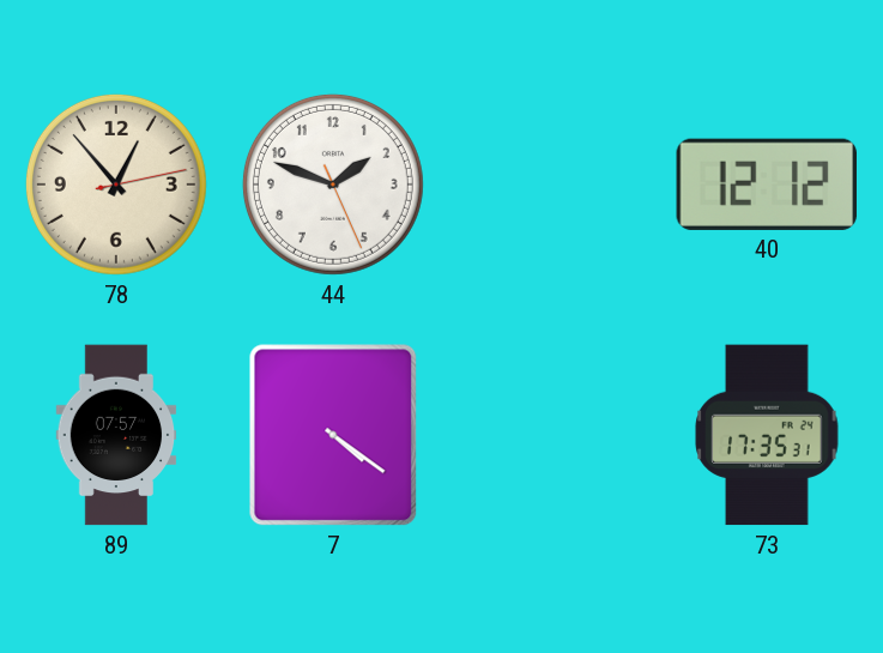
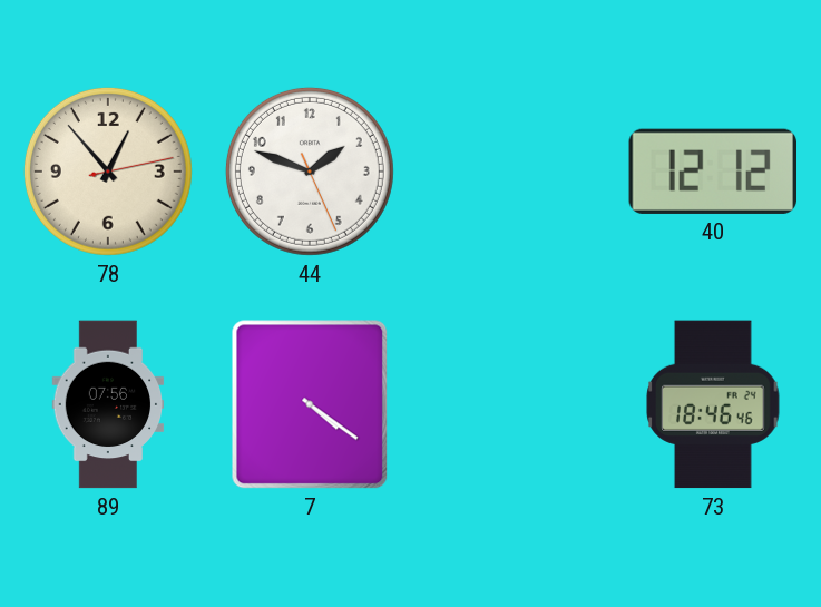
89: 07:57 -> 07:56 (108, 404)
73: 17:35 -> 18:46 (713, 404)
